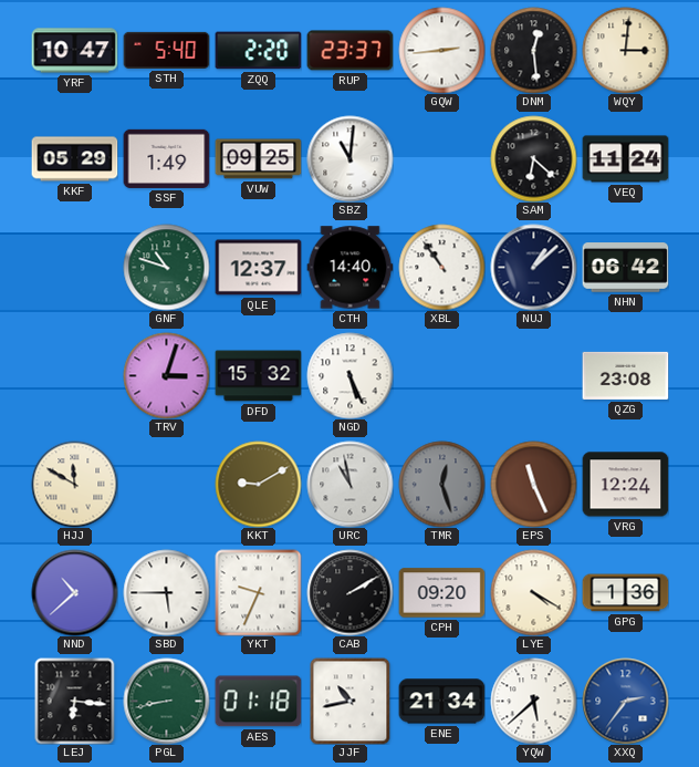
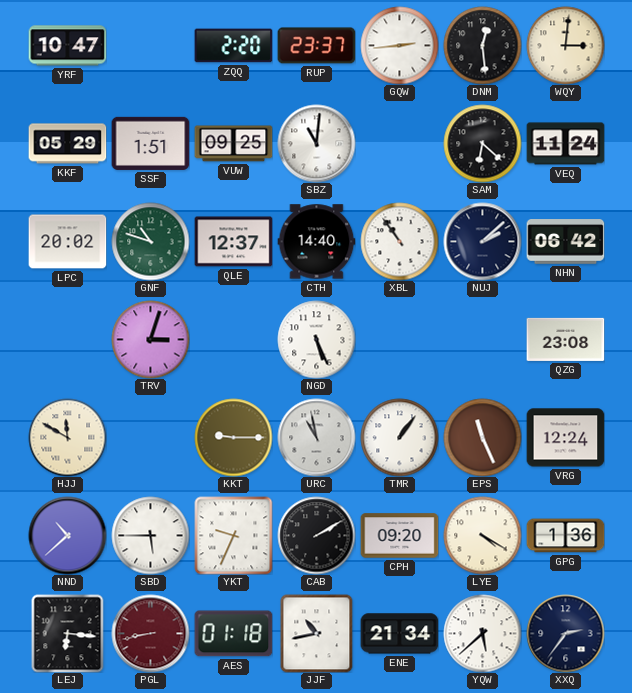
STH: 5:40 -> none (166, 50)
SSF: 1:49 -> 1:51 (150, 143)
LPC: none -> 20:02 (67, 242)
NUJ: 1:08 -> 2:08 (482, 241)
DFD: 15:32 -> none (258, 376)
KKT: 9:10 -> 9:15 (233, 437)
TMR: 12:27 -> 1:06 (399, 437)
TMR dial: grey -> white (399, 437)
PGL dial: green -> burgundy (150, 633)
XXQ dial: blue -> navy (565, 633)
